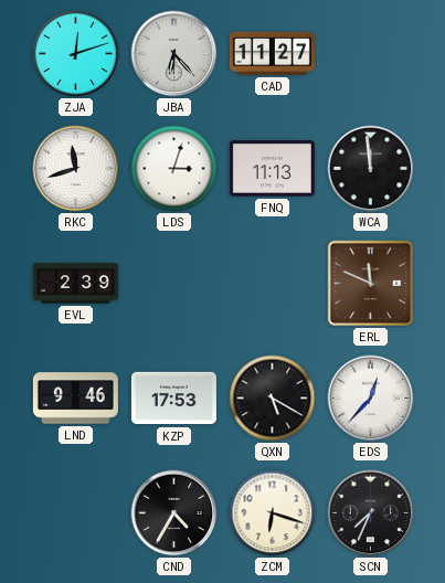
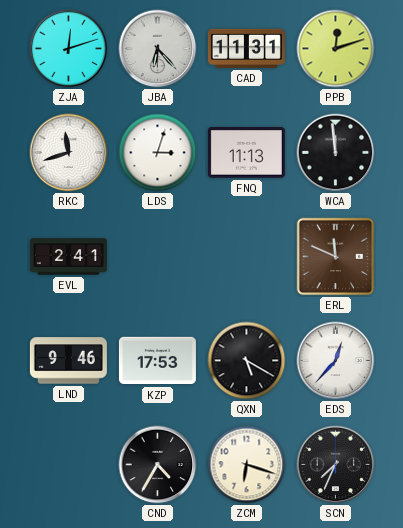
CAD: 11:27 -> 11:31 (246, 48)
PPB: none -> 12:12 (336, 49)
EVL: 2:39 -> 2:41 (68, 257)
